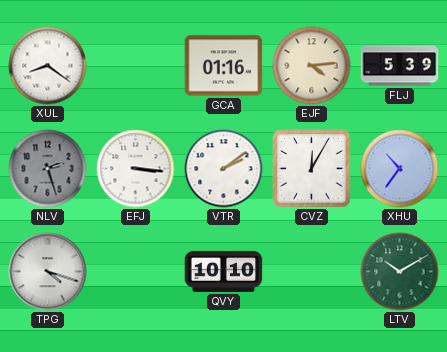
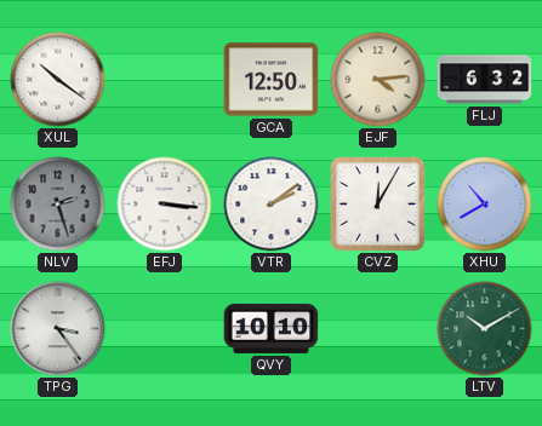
XUL: 8:21 -> 10:21 (58, 80)
GCA: 01:16 -> 12:50 (272, 80)
FLJ: 5:39 -> 6:32 (485, 80)
XHU: 10:36 -> 10:40 (485, 205)
TPG: 4:18 -> 3:24 (58, 329)
